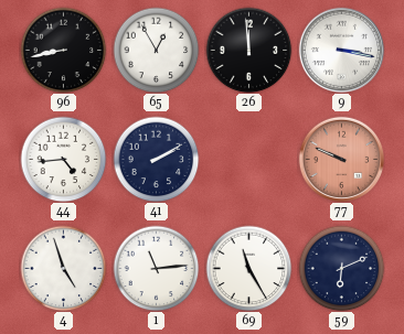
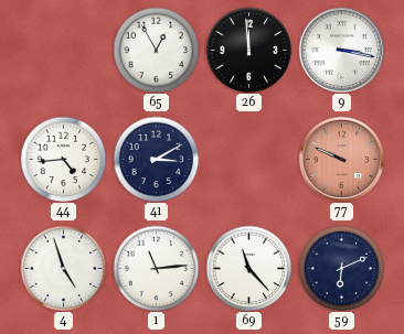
96: 8:43 -> none (63, 50)
41: 2:10 -> 3:10 (156, 159)
69: 11:25 -> 11:23 (248, 268)
